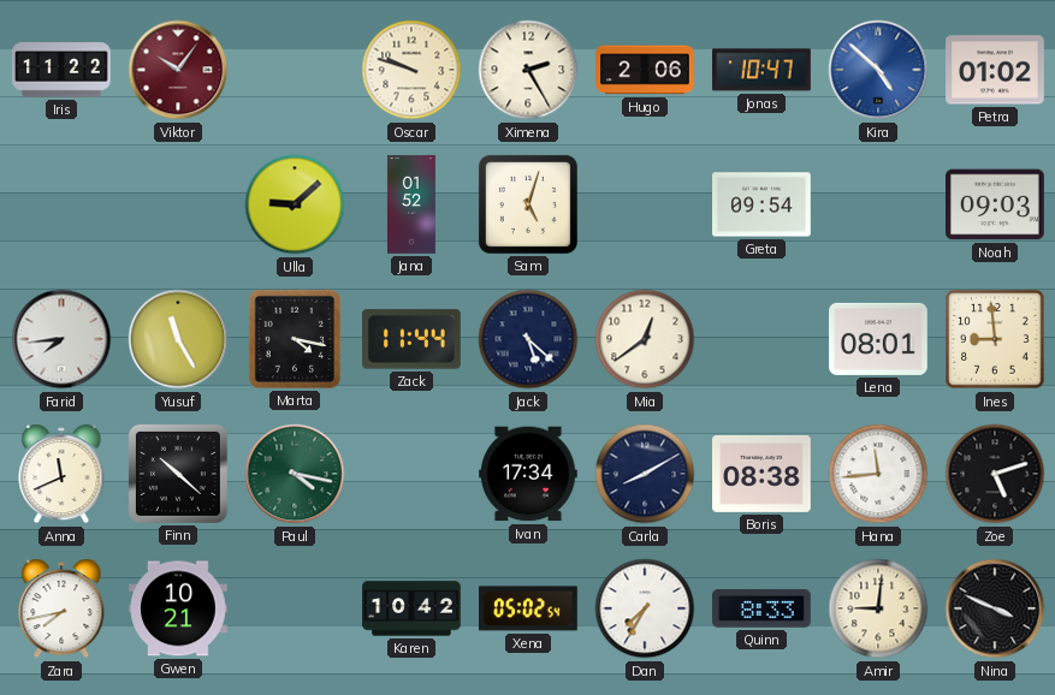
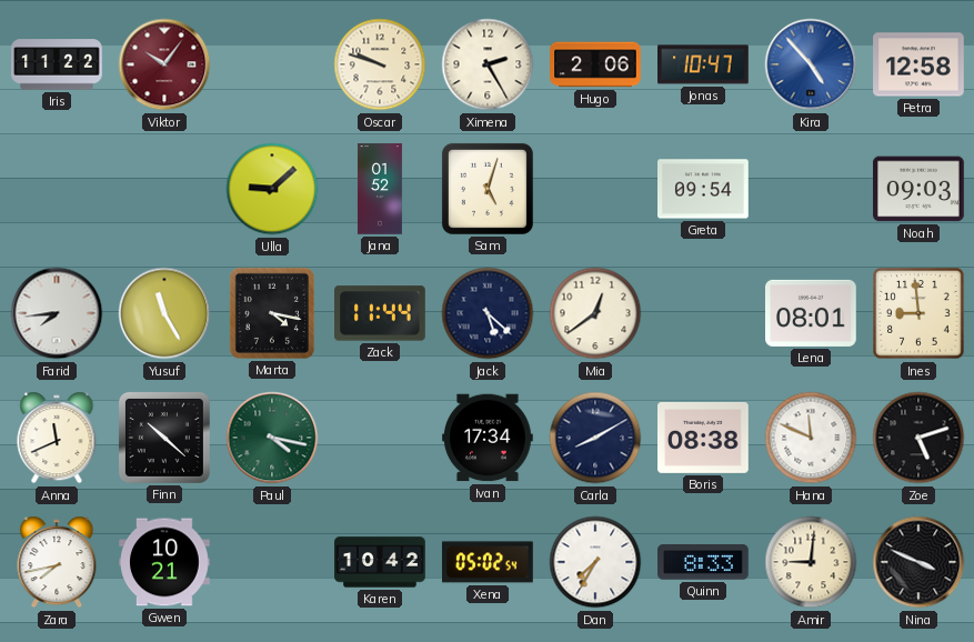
Kira: 4:52 -> 4:53 (811, 64)
Petra: 01:02 -> 12:58 (918, 64)
Hana: 11:44 -> 11:49 (811, 438)
